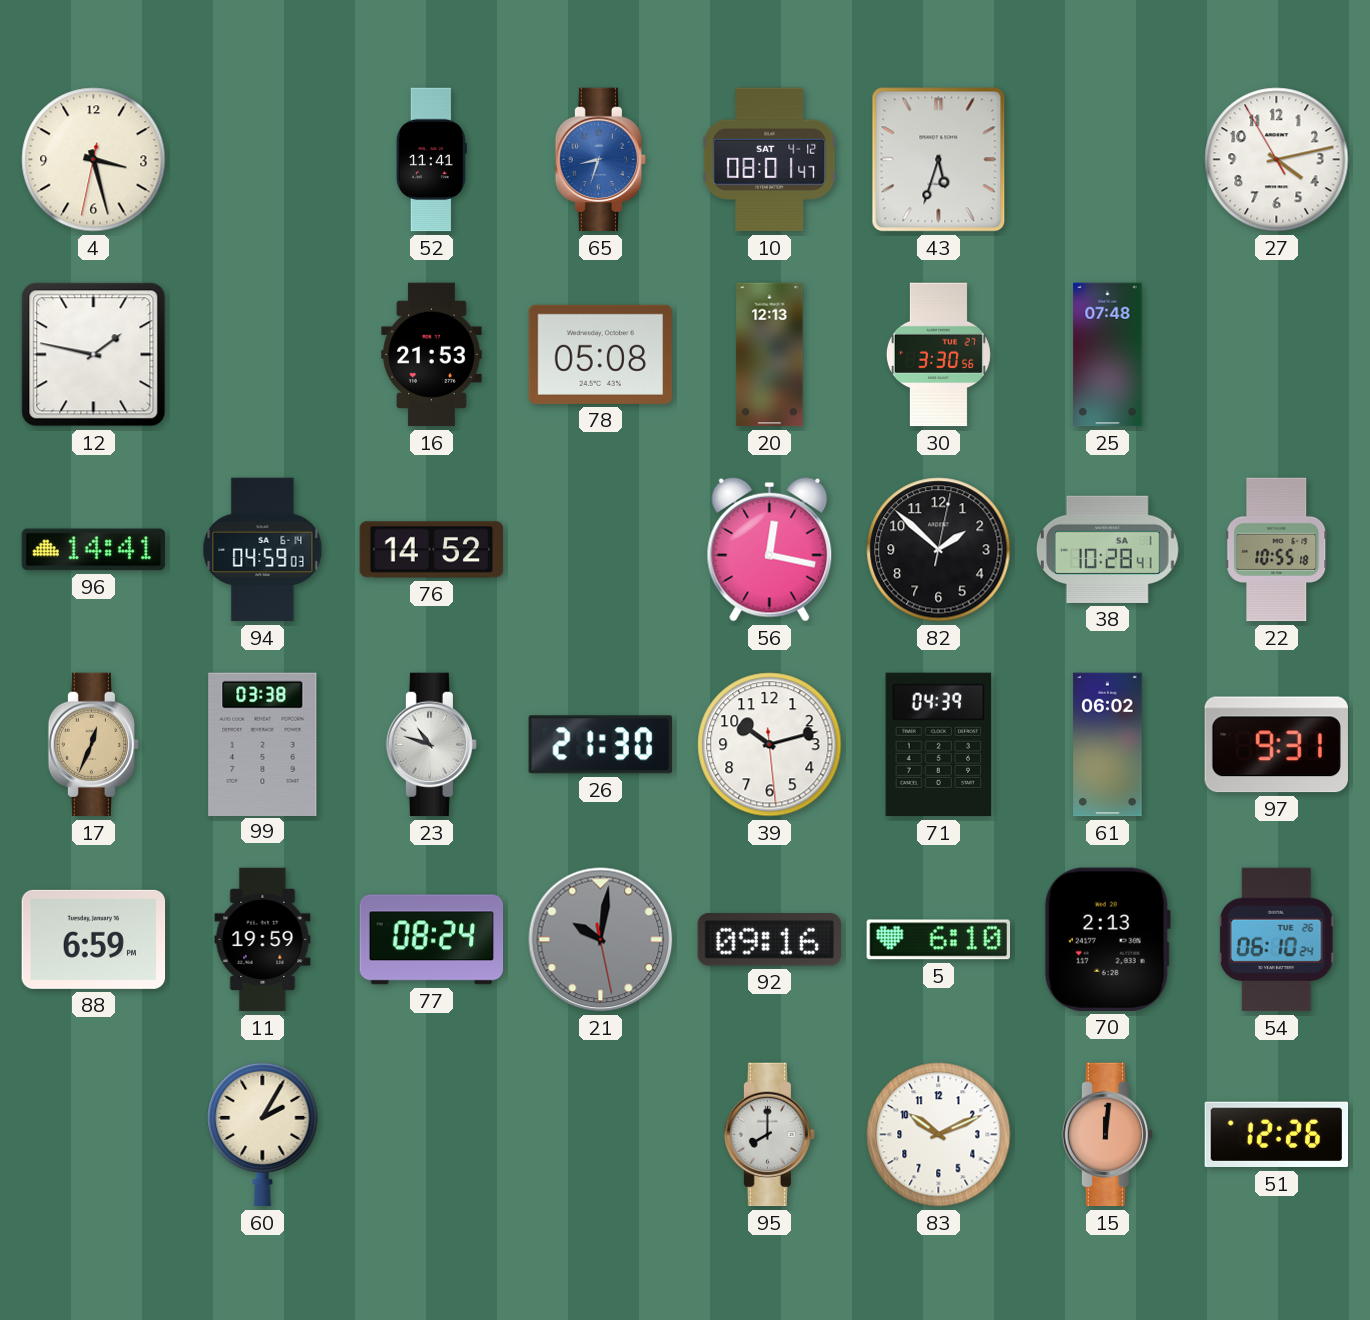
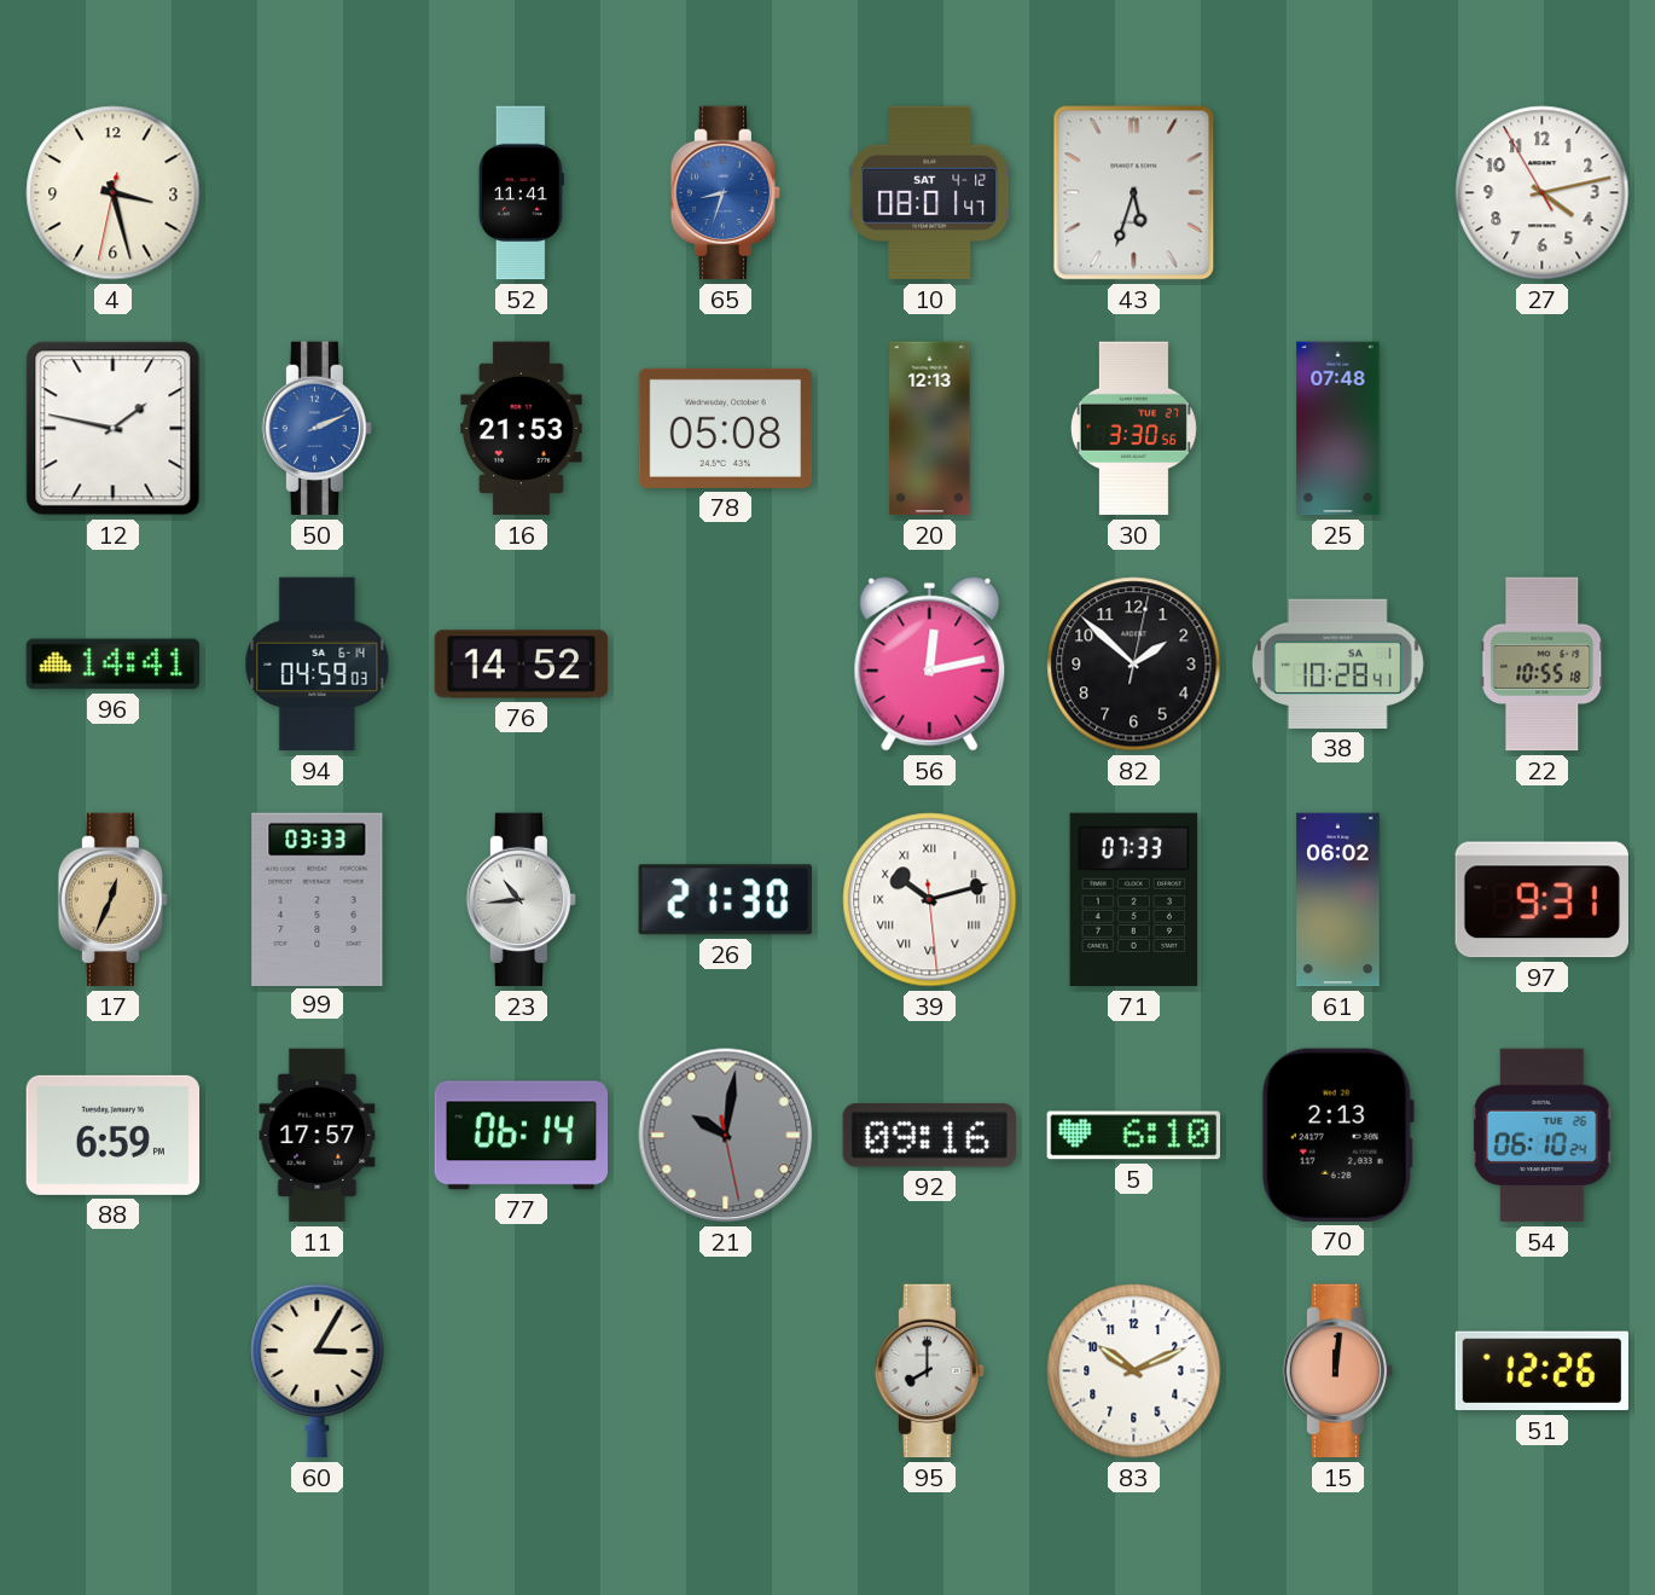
50: none -> 2:11 (318, 429)
56: 12:17 -> 12:13 (930, 663)
99: 03:38 -> 03:33 (318, 899)
23: 10:48 -> 10:44 (522, 900)
39 numerals: Arabic -> Roman (930, 900)
71: 04:39 -> 07:33 (1134, 900)
11: 19:59 -> 17:57 (318, 1136)
77: 08:24 -> 06:14 (522, 1136)
60: 2:05 -> 3:05 (318, 1370)
